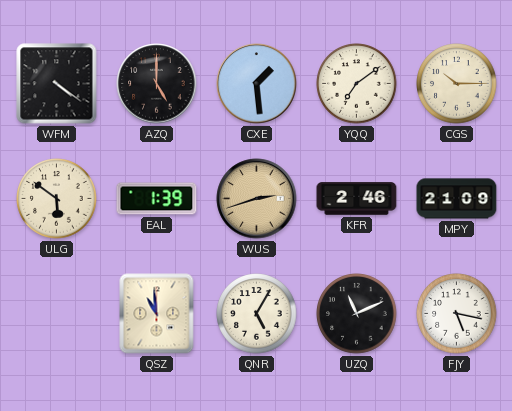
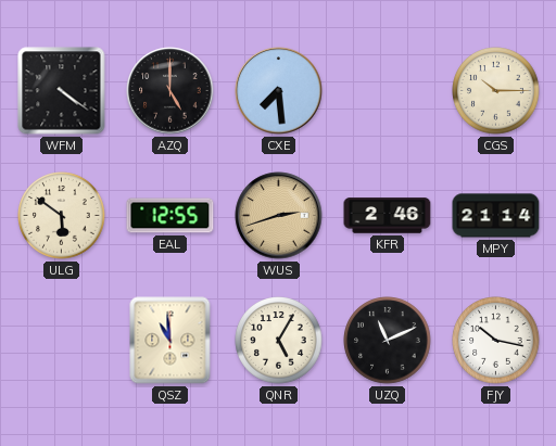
CXE: 1:29 -> 7:29 (279, 91)
YQQ: 7:09 -> none (357, 84)
EAL: 1:39 -> 12:55 (170, 216)
MPY: 21:09 -> 21:14 (496, 216)
FJY: 5:17 -> 10:17 (496, 341)
